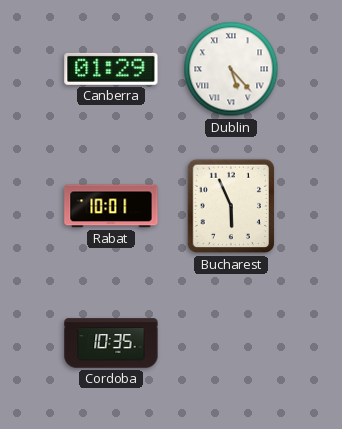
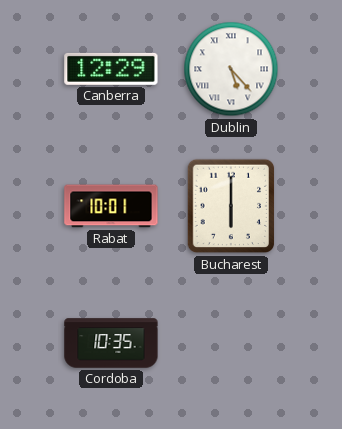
Canberra: 01:29 -> 12:29 (111, 69)
Bucharest: 5:56 -> 6:00 (231, 206)
